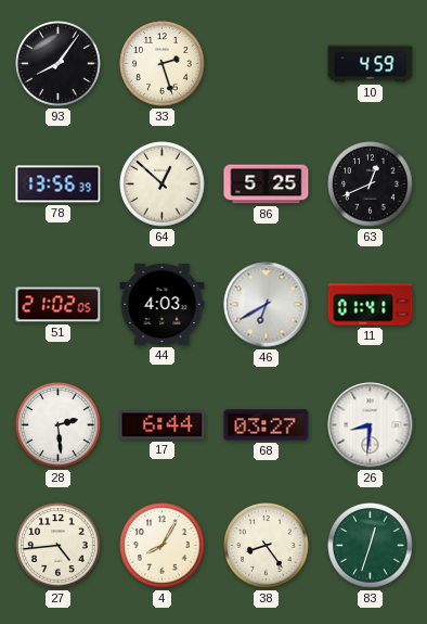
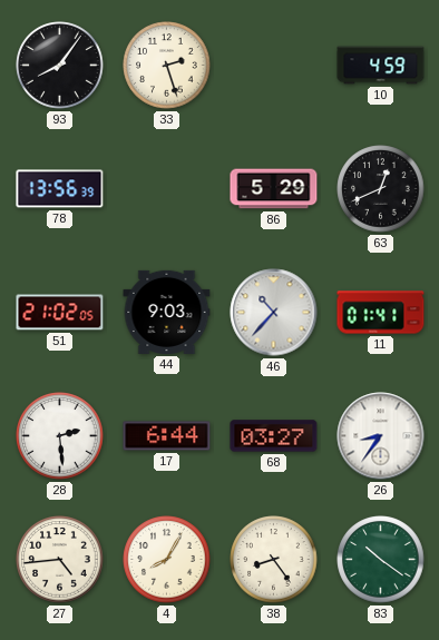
64: 12:52 -> none (163, 184)
86: 5:25 -> 5:29 (274, 189)
44: 4:03 -> 9:03 (167, 312)
46: 6:40 -> 10:37 (274, 313)
26: 8:31 -> 8:36 (381, 436)
83: 12:33 -> 10:21 (381, 560)
